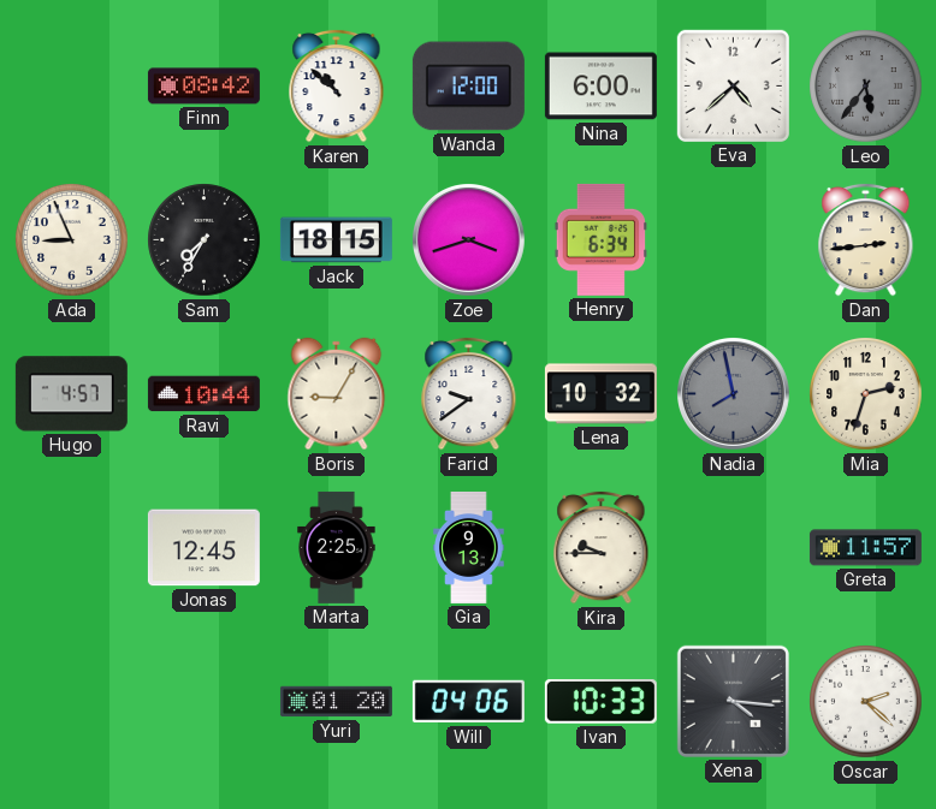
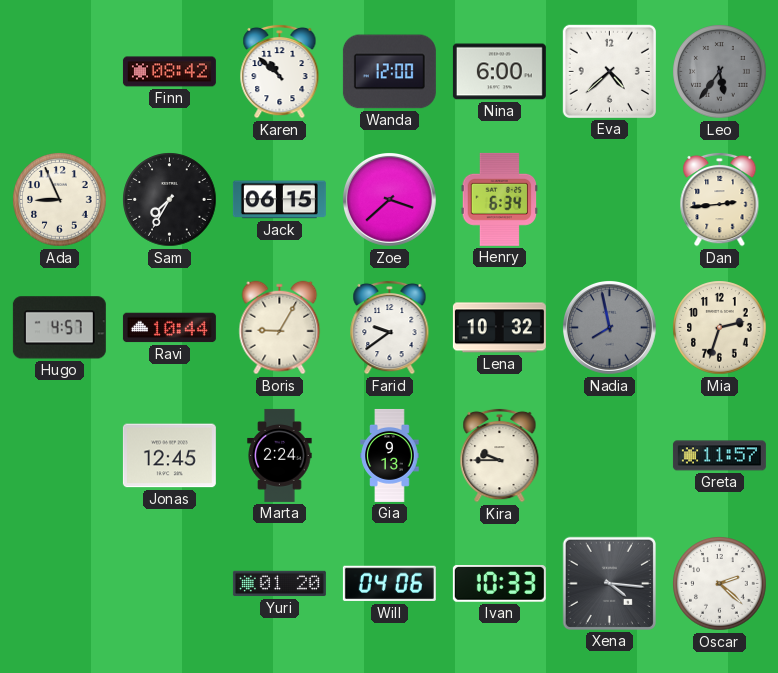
Jack: 18:15 -> 06:15 (279, 200)
Zoe: 3:42 -> 3:38 (390, 200)
Marta: 2:25 -> 2:24 (280, 455)
